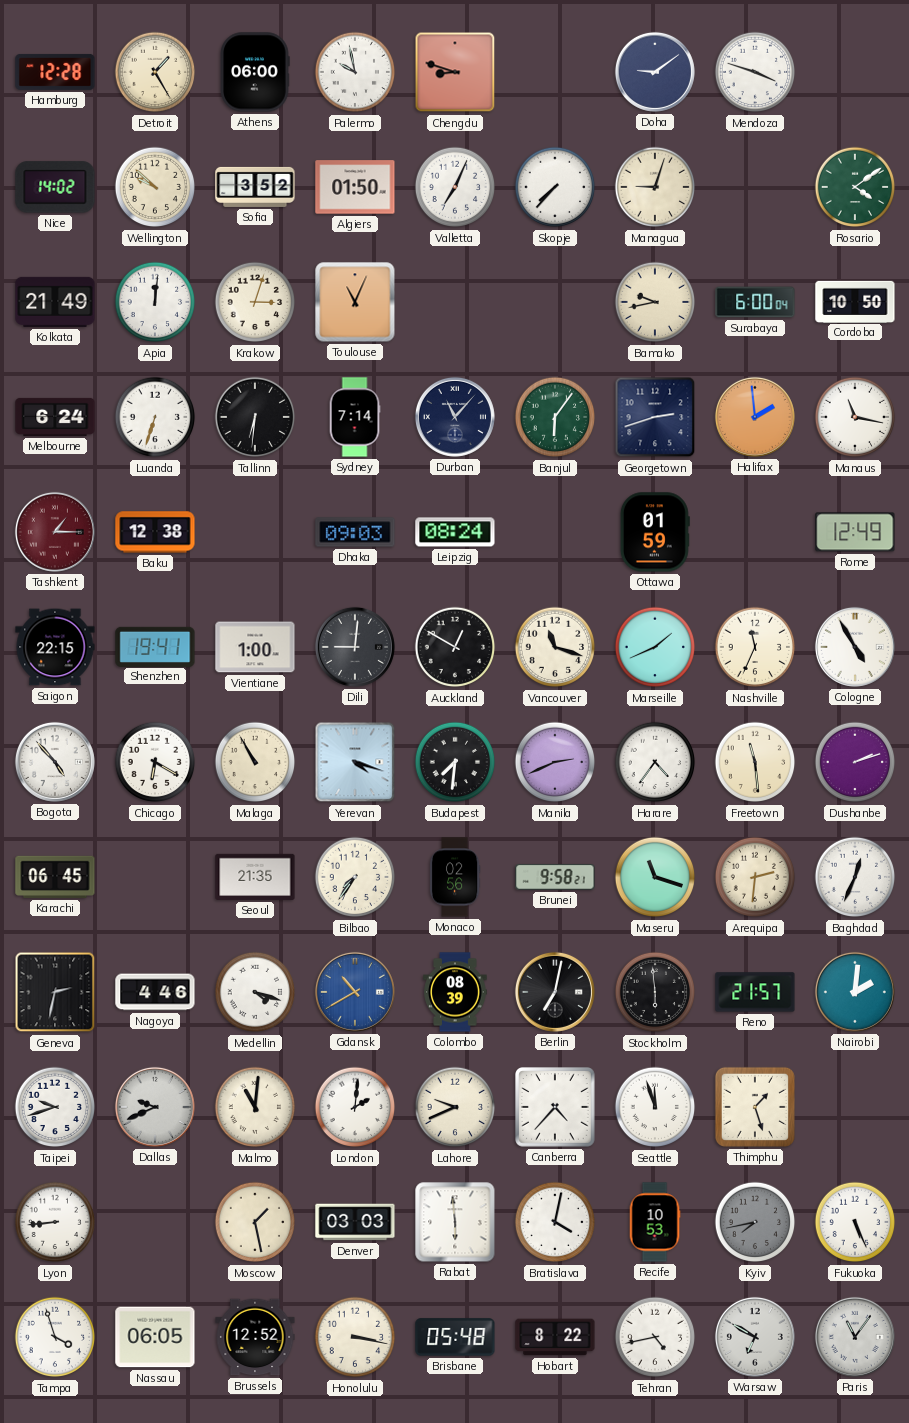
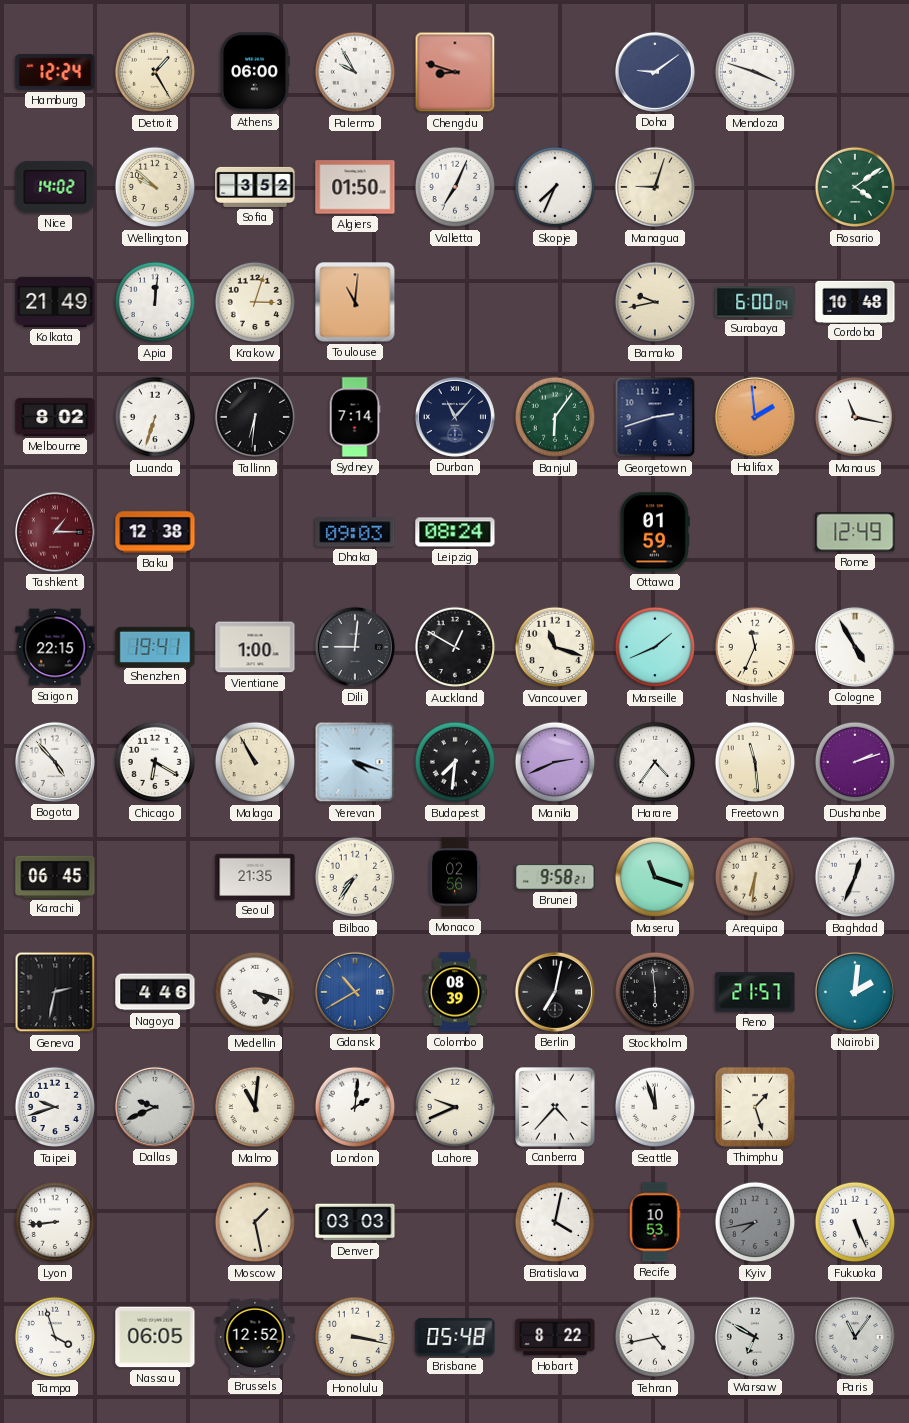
Hamburg: 12:28 -> 12:24 (55, 72)
Palermo: 9:58 -> 9:55 (355, 72)
Skopje: 7:37 -> 7:34 (555, 187)
Toulouse: 11:04 -> 11:01 (355, 302)
Cordoba: 10:50 -> 10:48 (855, 301)
Melbourne: 6:24 -> 8:02 (55, 417)
Arequipa: 2:31 -> 6:31 (755, 877)
Rabat: 5:59 -> none (455, 1222)
